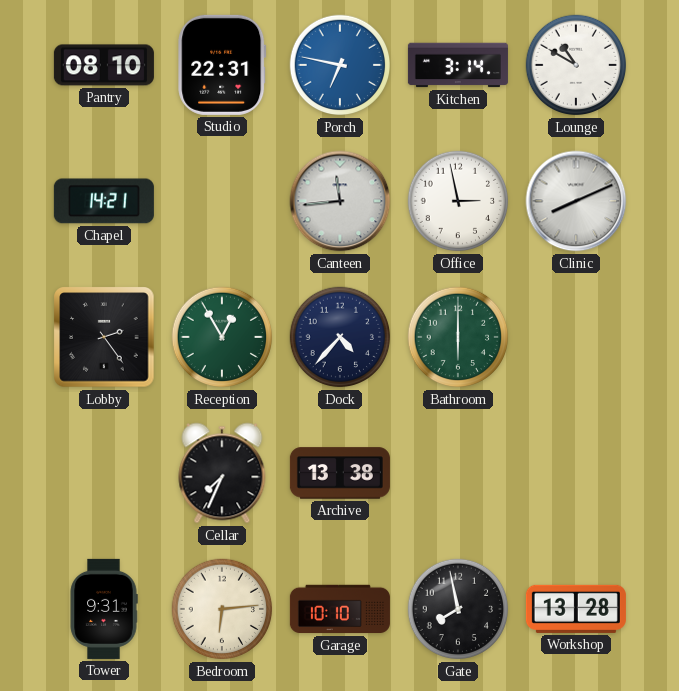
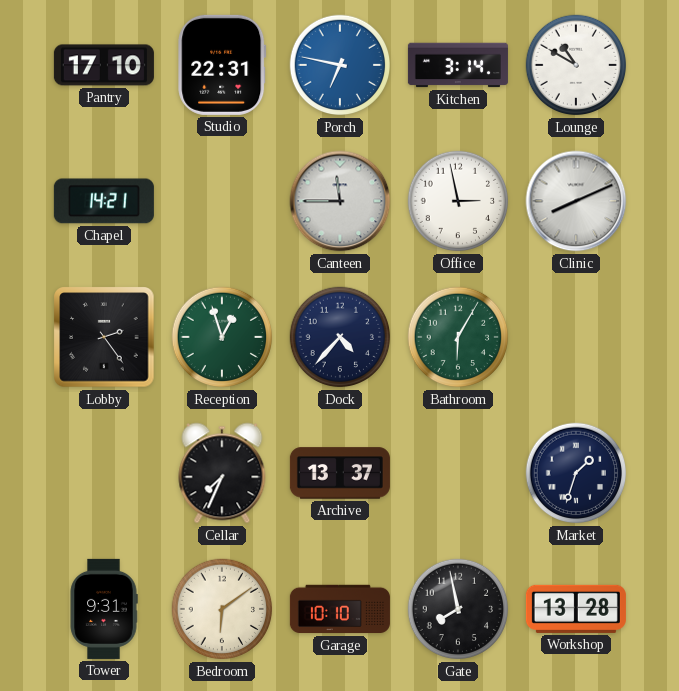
Pantry: 08:10 -> 17:10 (104, 65)
Canteen: 11:44 -> 11:45 (340, 201)
Reception: 12:55 -> 12:57 (222, 337)
Bathroom: 6:00 -> 6:05 (458, 337)
Archive: 13:38 -> 13:37 (340, 473)
Market: none -> 1:33 (576, 473)
Bedroom: 6:14 -> 6:09 (222, 609)
